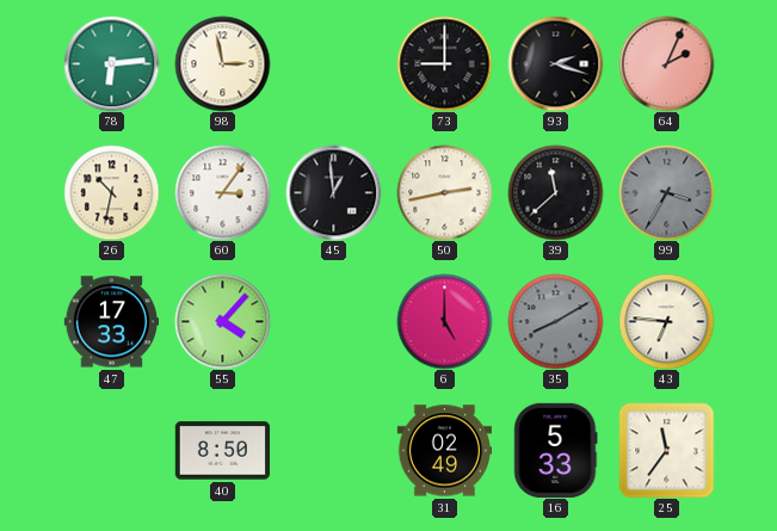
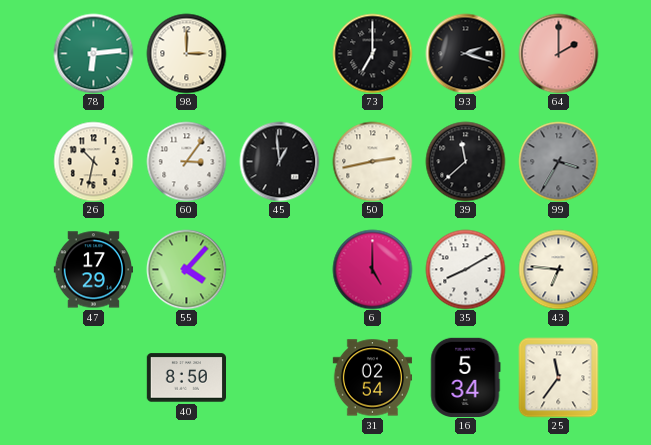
98: 2:58 -> 3:00 (186, 53)
73: 9:00 -> 7:00 (372, 53)
64: 2:04 -> 2:00 (558, 53)
47: 17:33 -> 17:29 (93, 270)
35 dial: grey -> white (465, 269)
31: 02:49 -> 02:54 (372, 378)
16: 5:33 -> 5:34 (466, 377)
